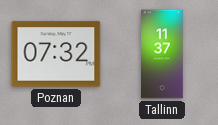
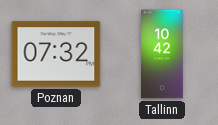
Tallinn: 11:37 -> 10:42 (163, 54)
